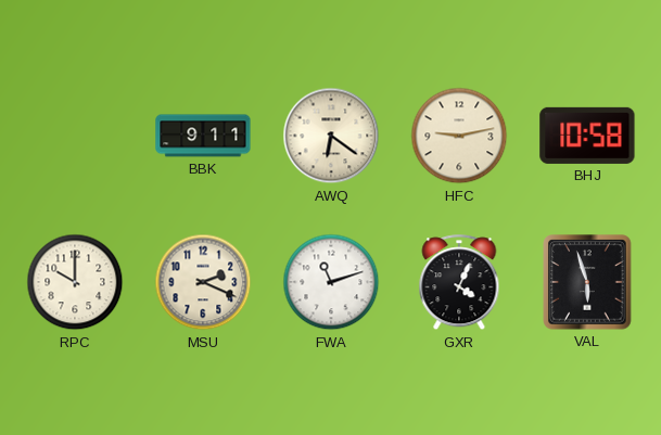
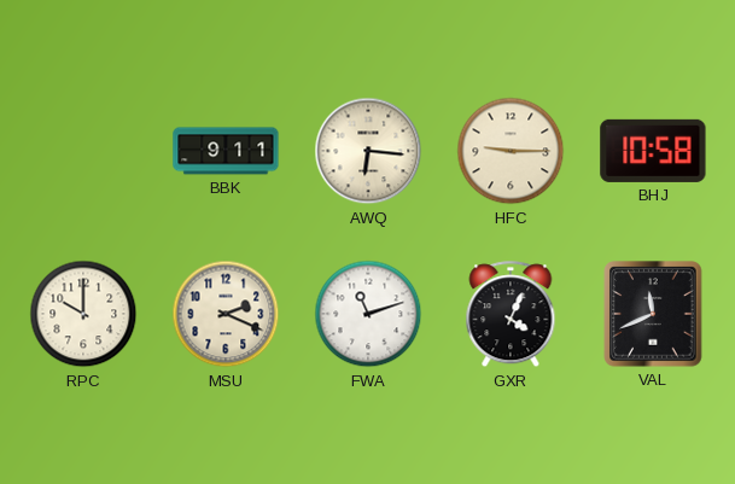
AWQ: 6:21 -> 6:16 (368, 151)
HFC: 9:13 -> 9:15 (511, 151)
VAL: 5:57 -> 11:41 (653, 314)
